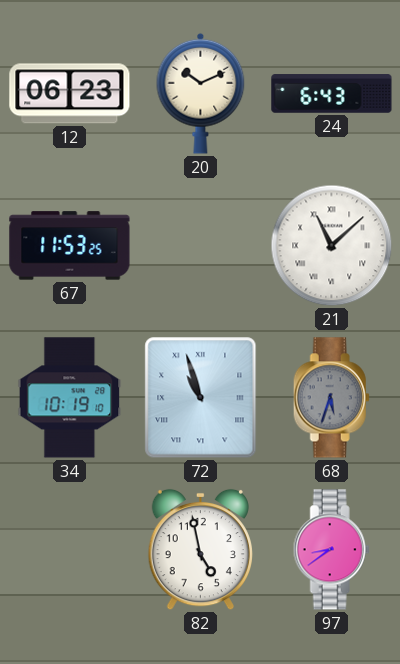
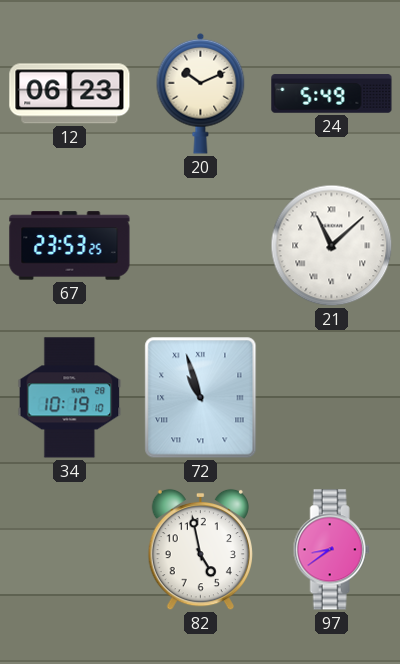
24: 6:43 -> 5:49 (332, 94)
67: 11:53 -> 23:53 (70, 246)
68: 5:33 -> none (331, 398)
